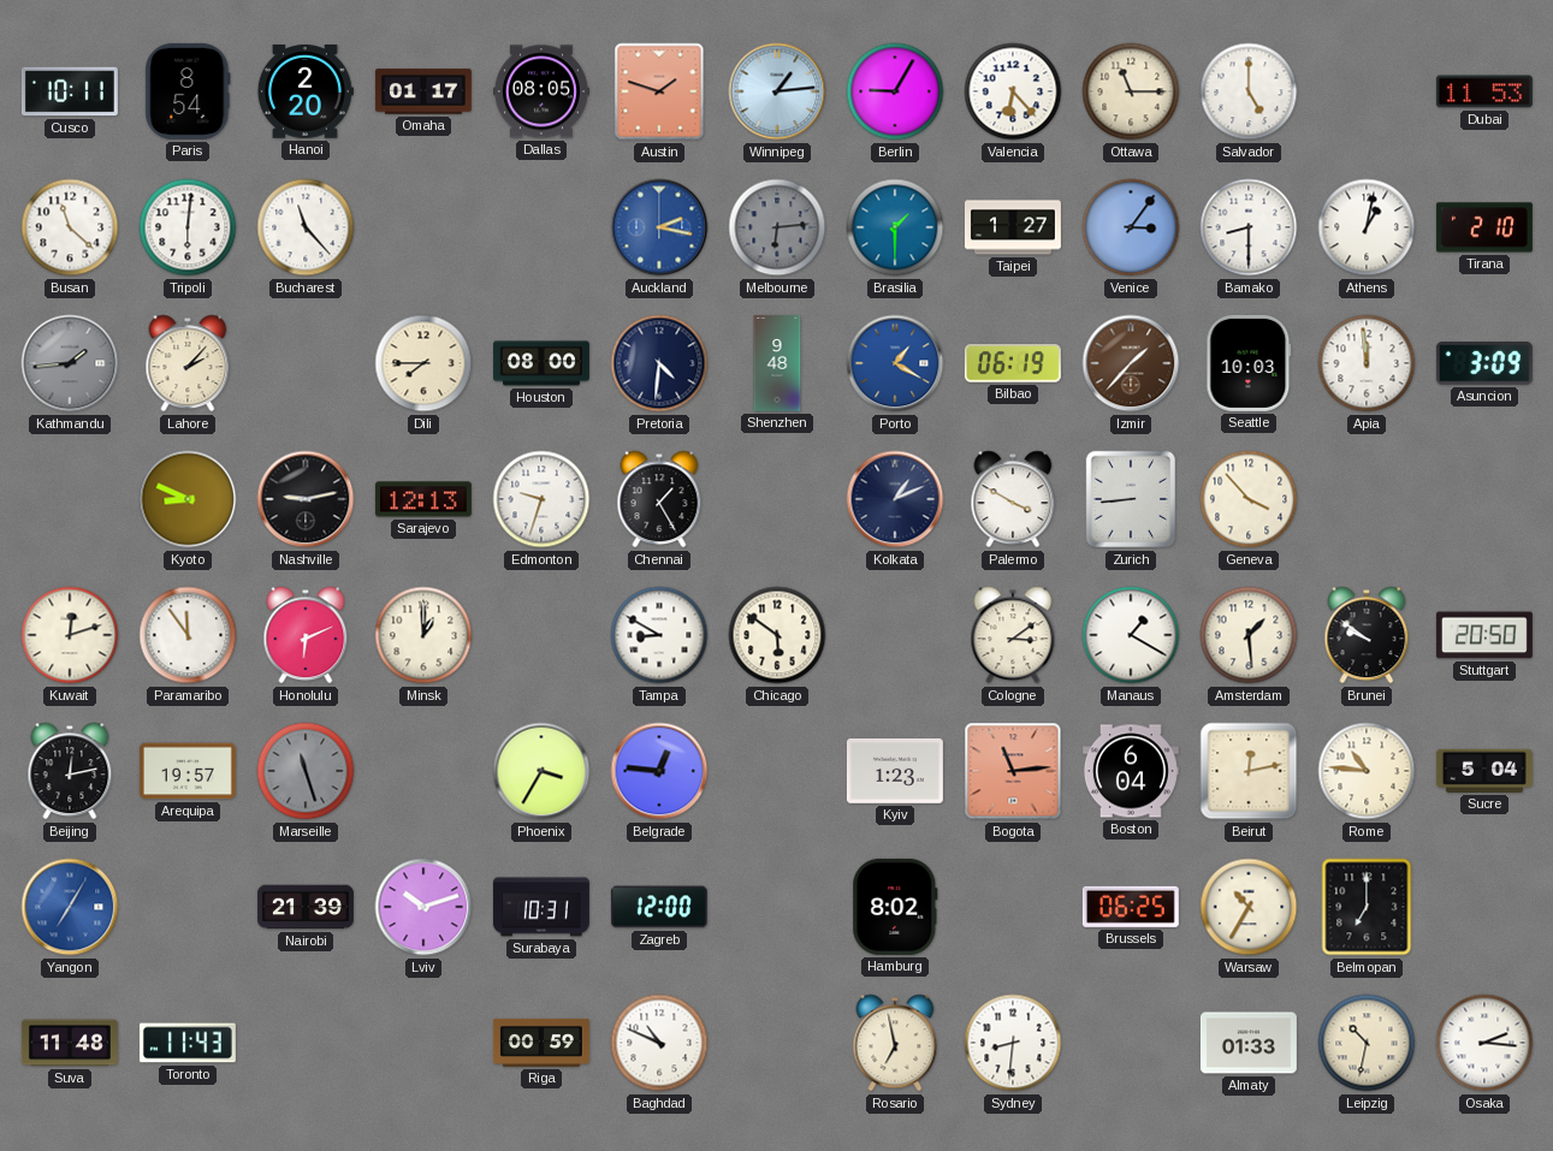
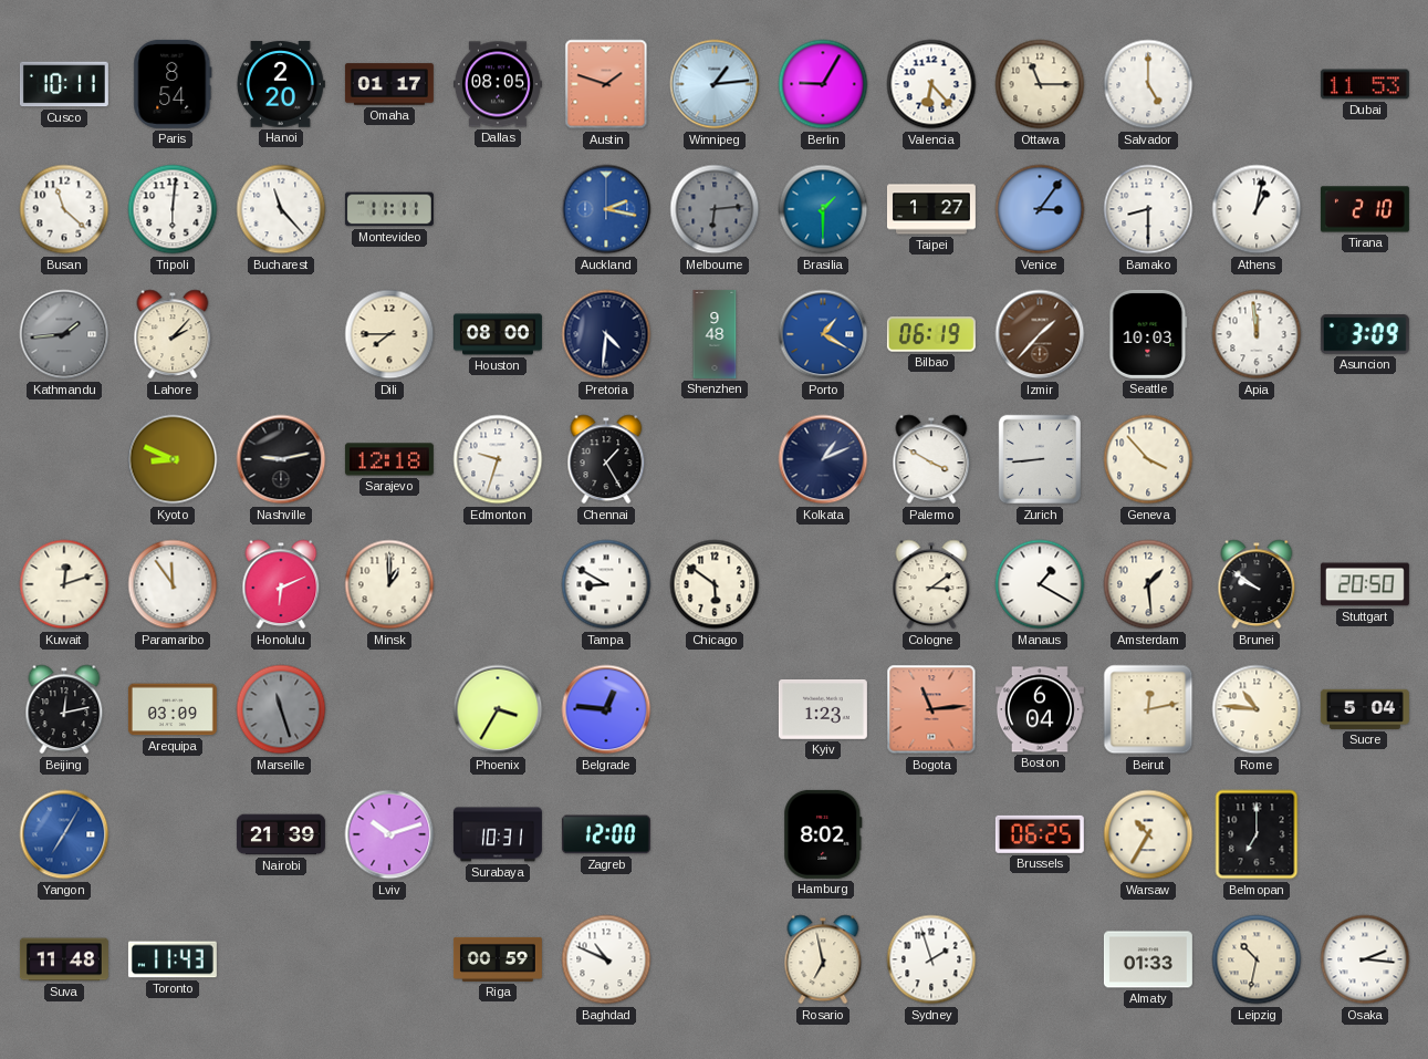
Montevideo: none -> 11:11 (389, 209)
Sarajevo: 12:13 -> 12:18 (389, 459)
Arequipa: 19:57 -> 03:09 (173, 709)
Sydney: 8:31 -> 1:57 (931, 959)
